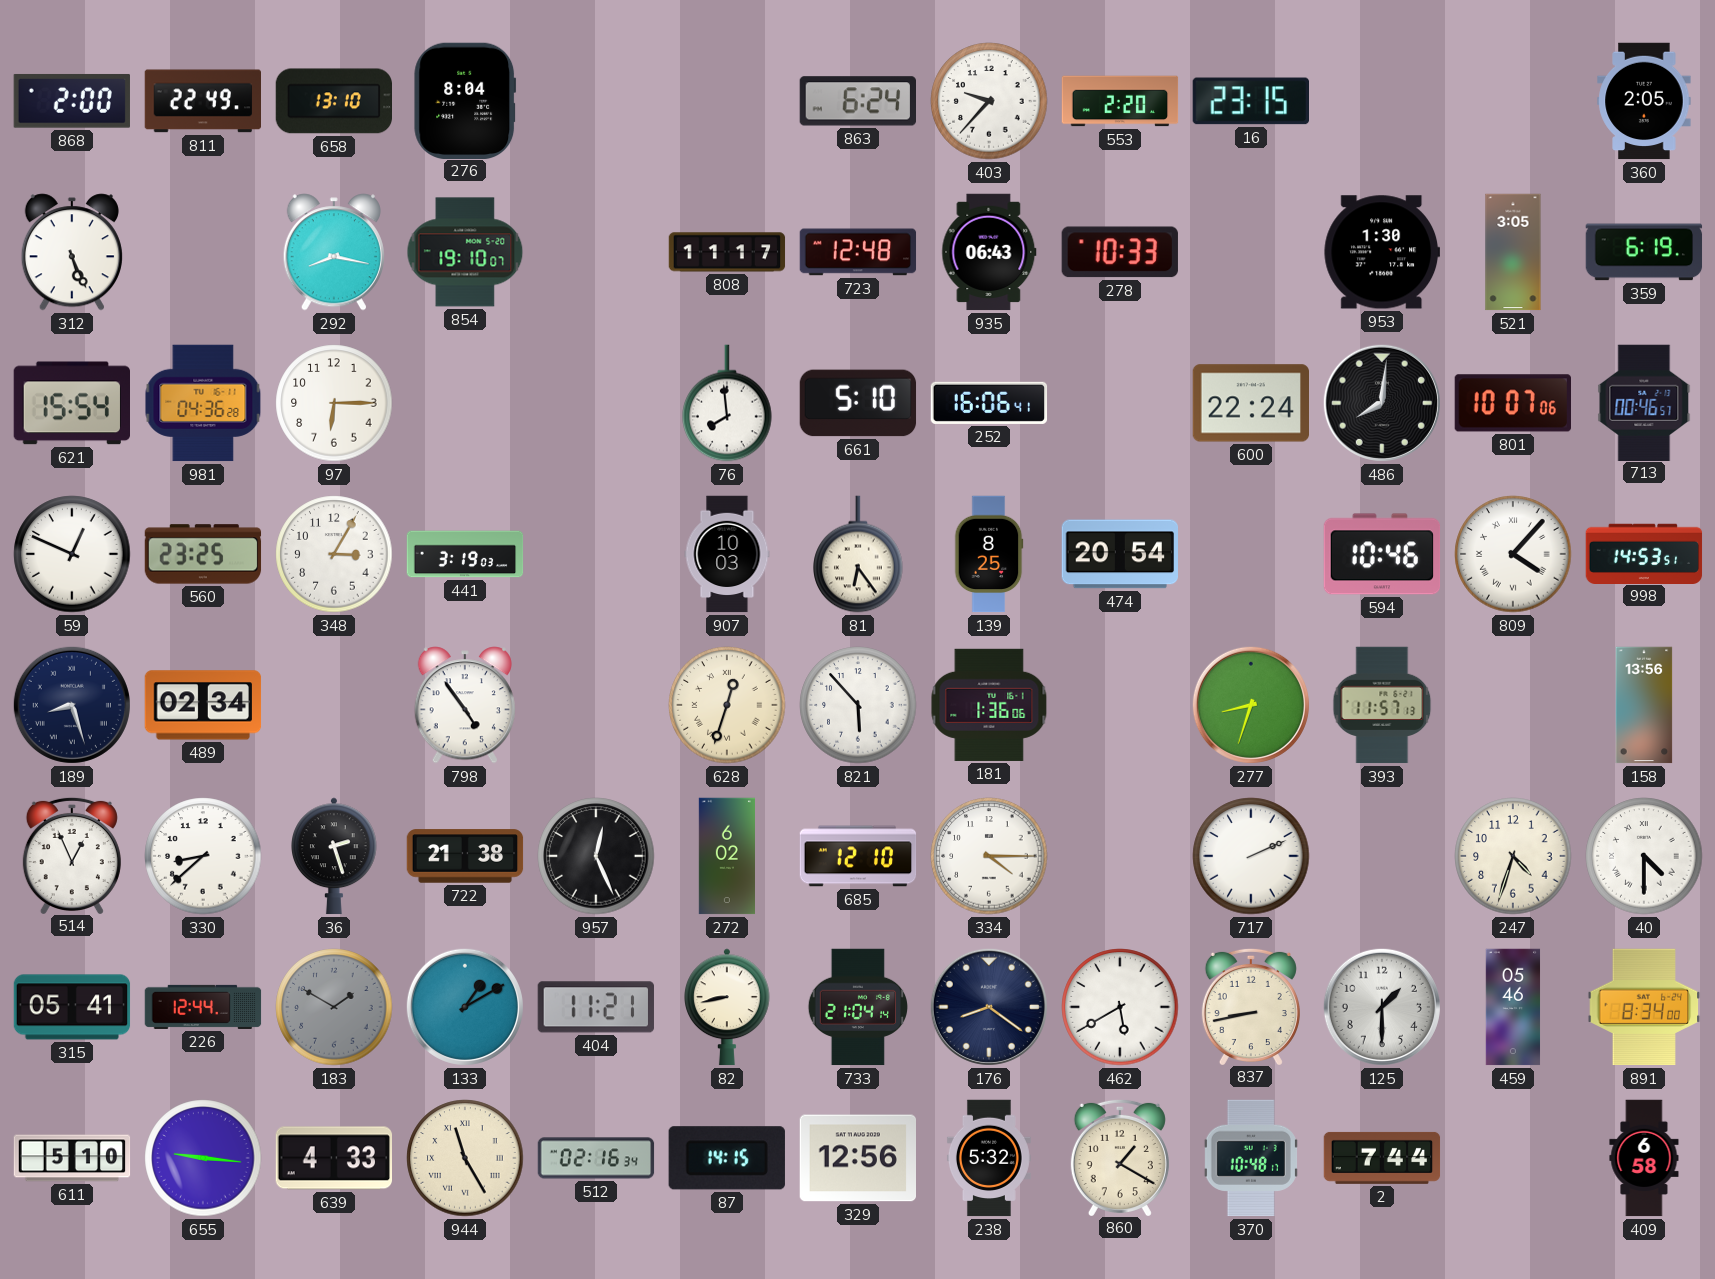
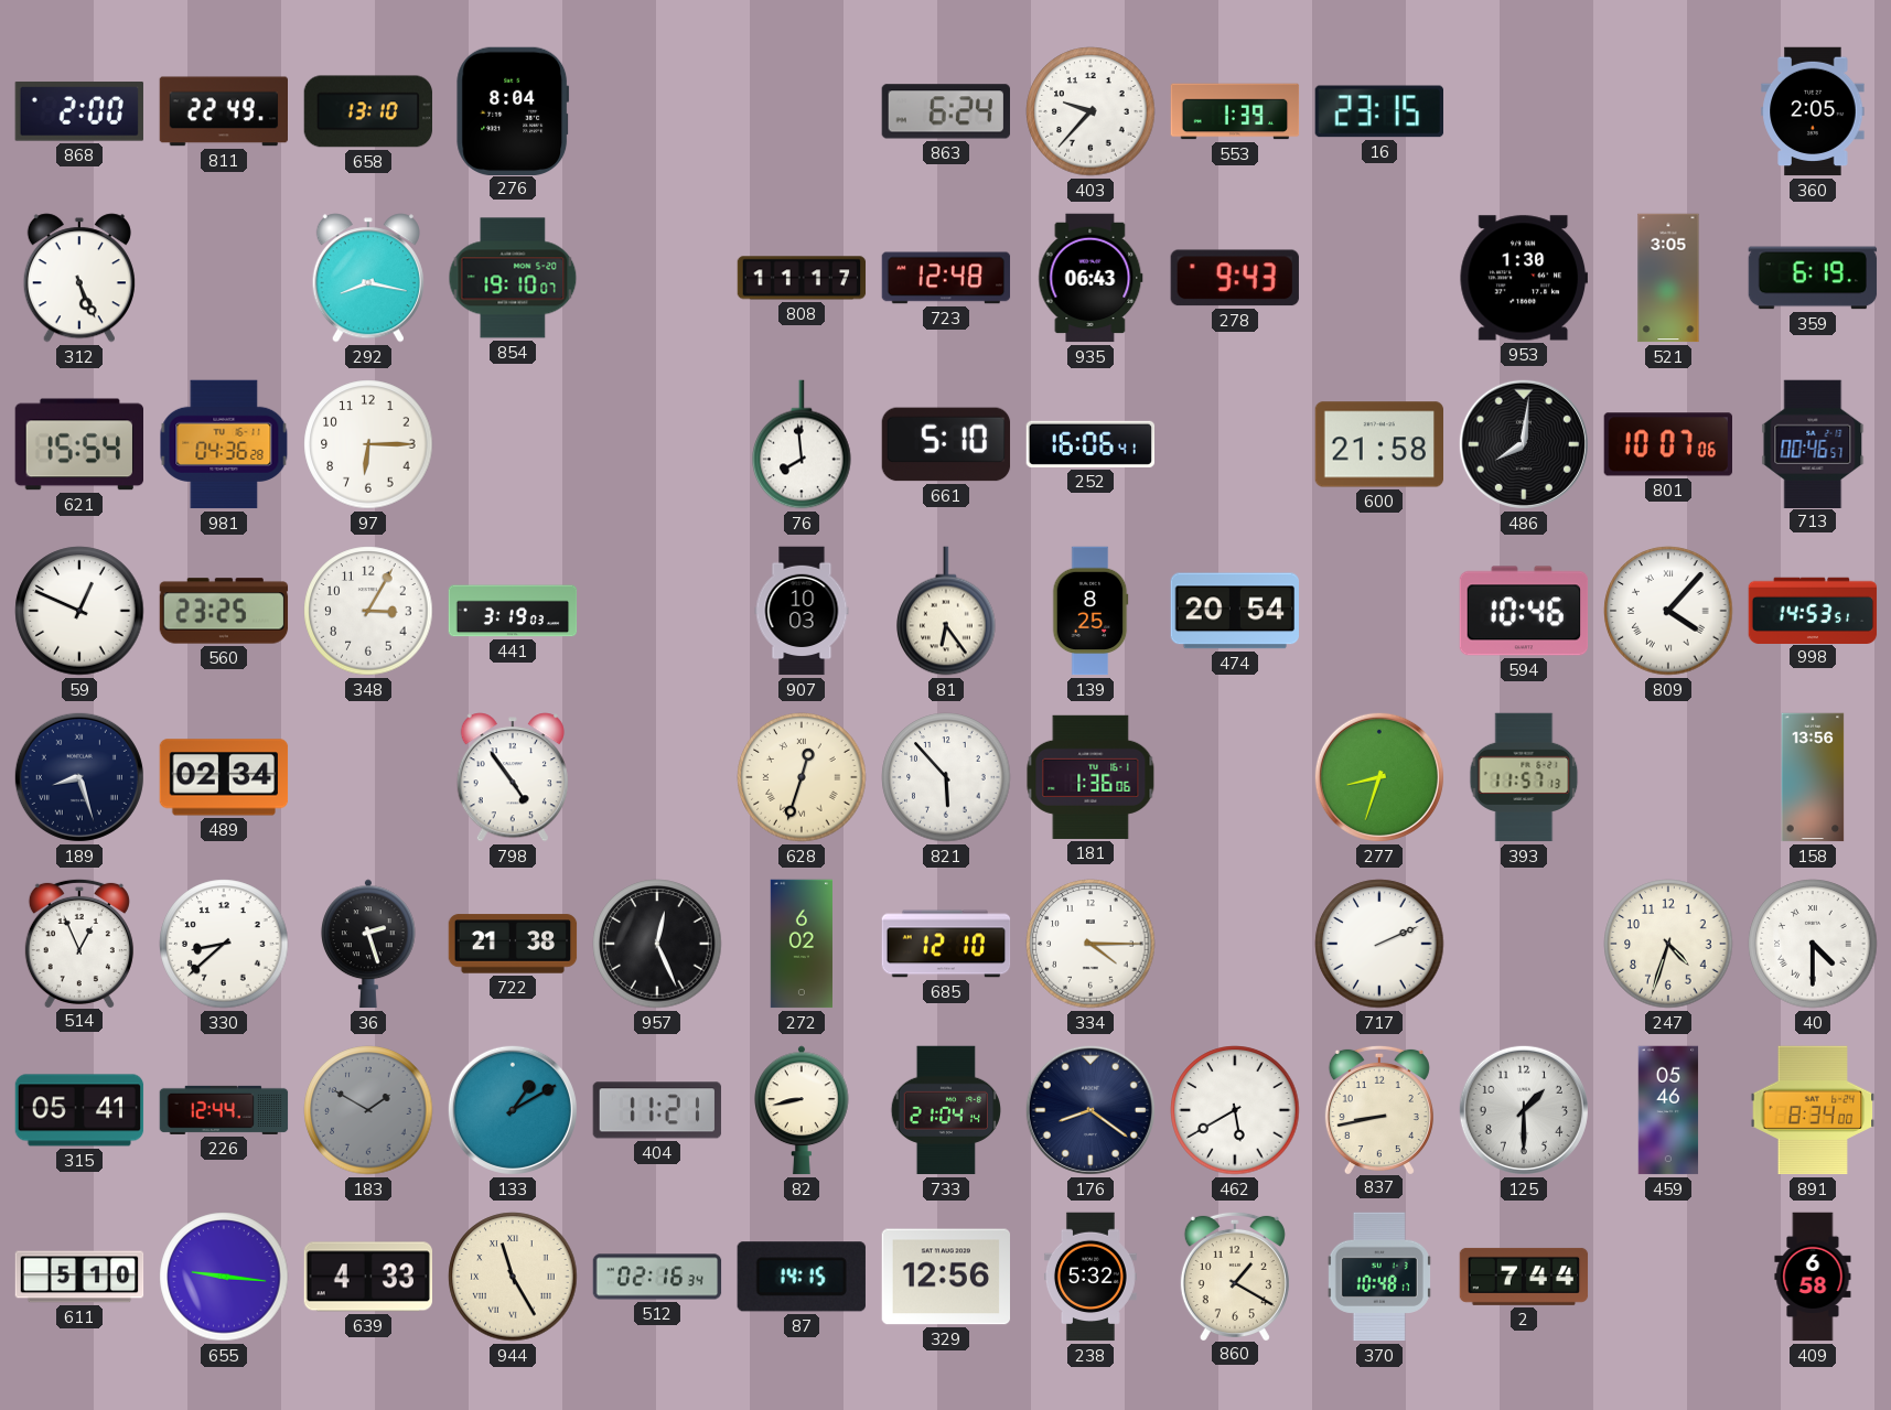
553: 2:20 -> 1:39 (1235, 111)
278: 10:33 -> 9:43 (1235, 278)
600: 22:24 -> 21:58 (1379, 444)
